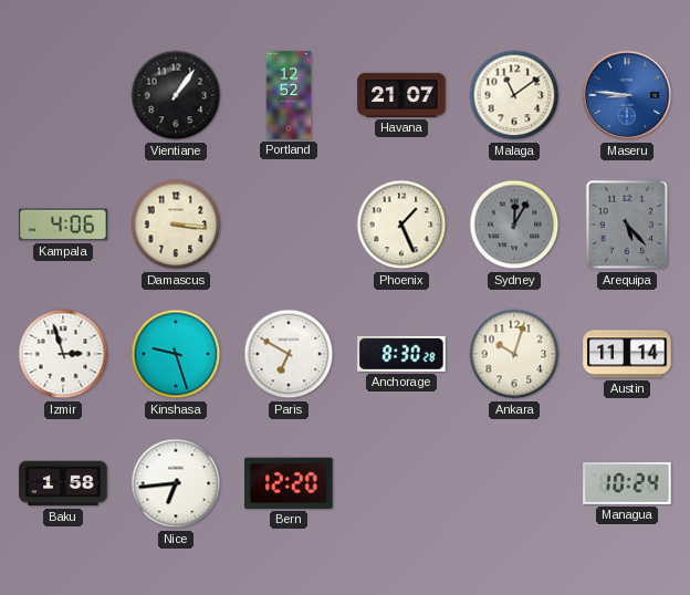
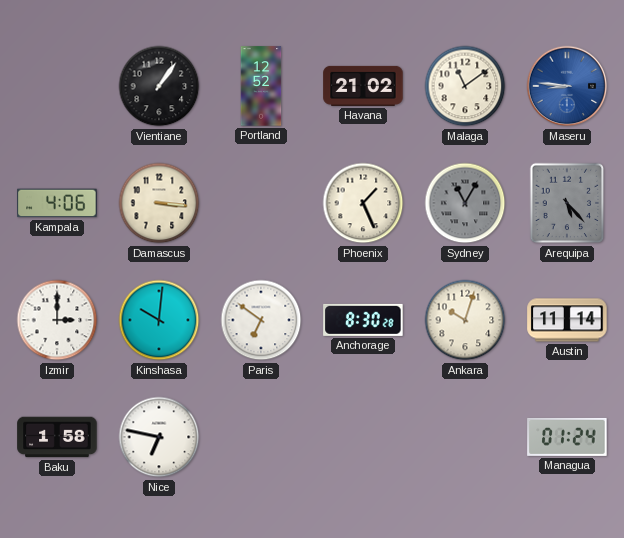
Havana: 21:07 -> 21:02 (363, 86)
Sydney: 12:05 -> 11:05 (465, 203)
Izmir: 2:57 -> 3:00 (57, 320)
Kinshasa: 9:27 -> 10:01 (159, 320)
Paris: 6:50 -> 6:51 (261, 320)
Nice: 6:44 -> 6:47 (159, 437)
Bern: 12:20 -> none (289, 483)
Managua: 10:24 -> 01:24 (567, 437)
